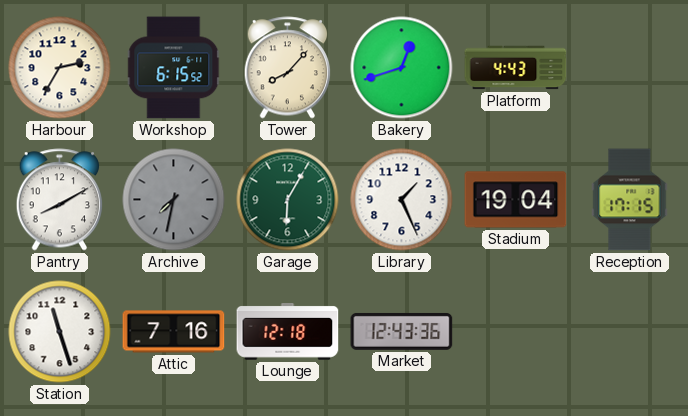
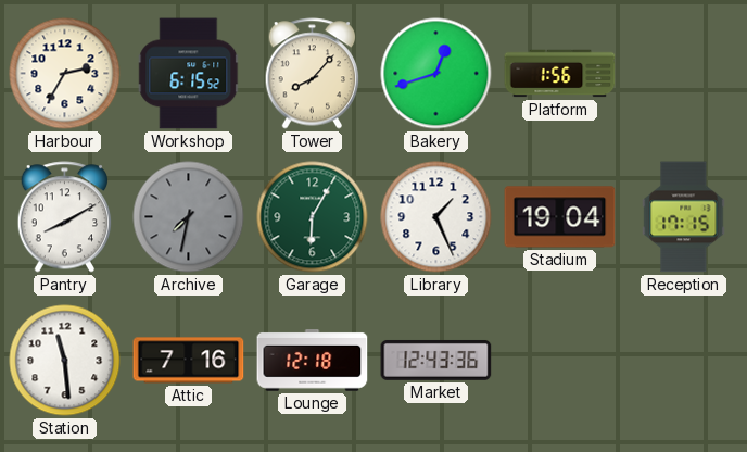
Platform: 4:43 -> 1:56 (560, 74)
Station: 11:27 -> 11:29 (65, 361)
